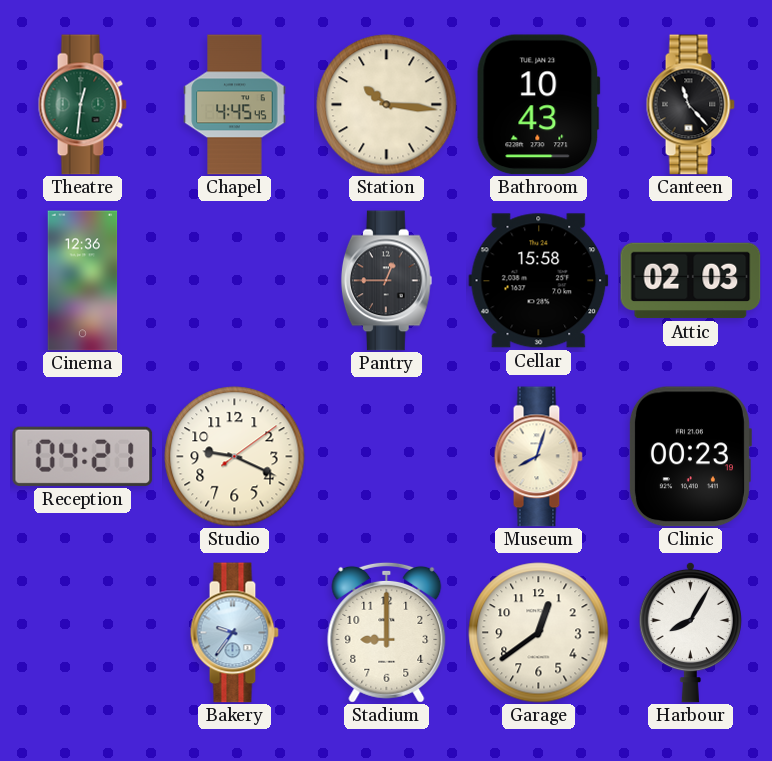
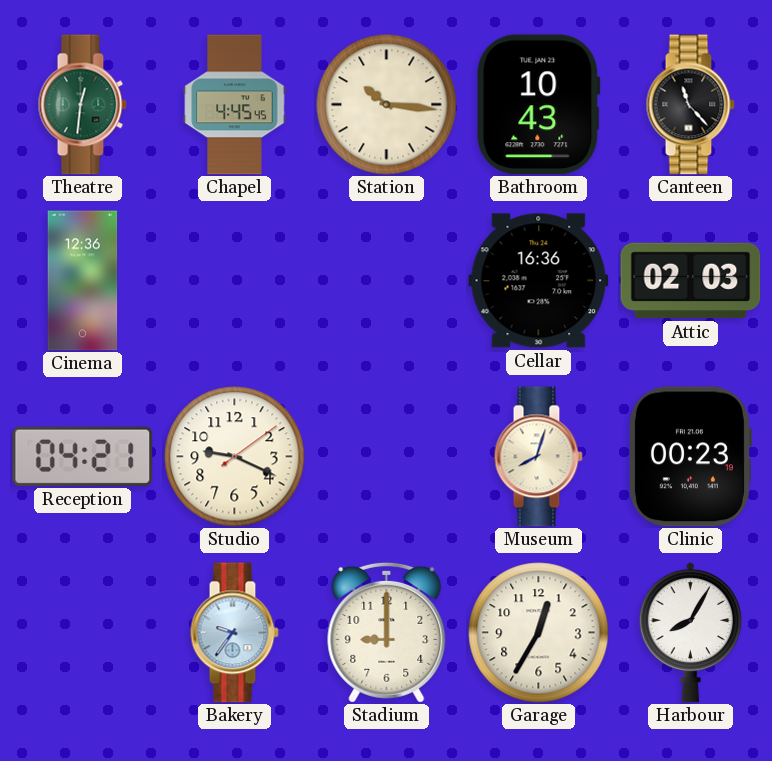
Pantry: 12:45 -> none (386, 281)
Cellar: 15:58 -> 16:36 (539, 281)
Garage: 12:39 -> 12:35 (539, 633)
